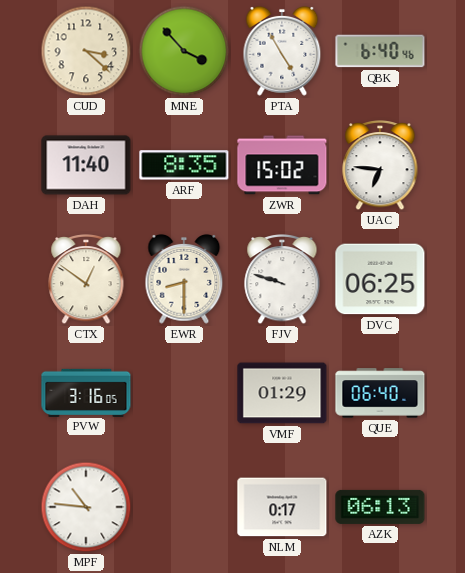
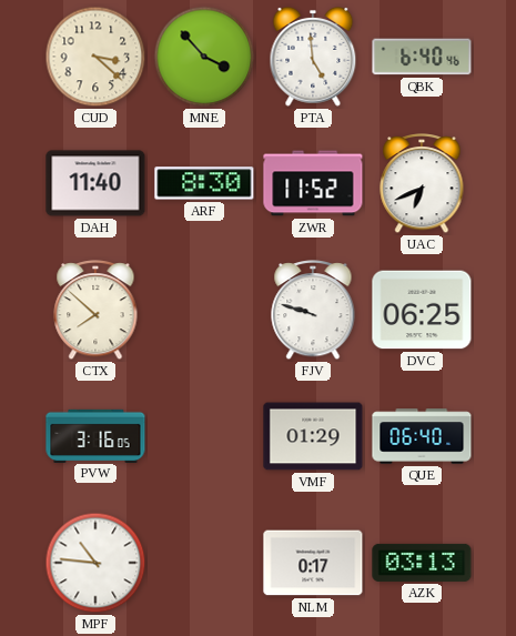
PTA: 4:55 -> 4:59 (313, 57)
ARF: 8:35 -> 8:30 (204, 183)
ZWR: 15:02 -> 11:52 (313, 183)
UAC: 6:46 -> 6:41 (422, 184)
CTX: 12:51 -> 7:52 (95, 311)
EWR: 8:30 -> none (184, 279)
AZK: 06:13 -> 03:13 (422, 563)
